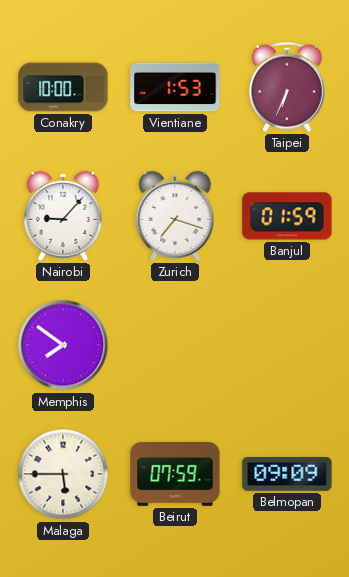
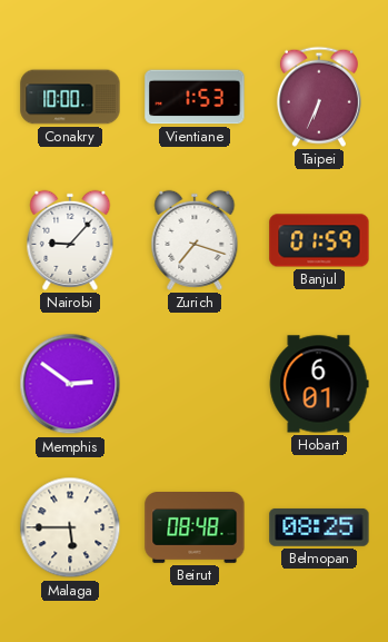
Memphis: 7:51 -> 2:51 (70, 384)
Hobart: none -> 6:01 (319, 384)
Beirut: 07:59 -> 08:48 (195, 529)
Belmopan: 09:09 -> 08:25 (319, 527)
